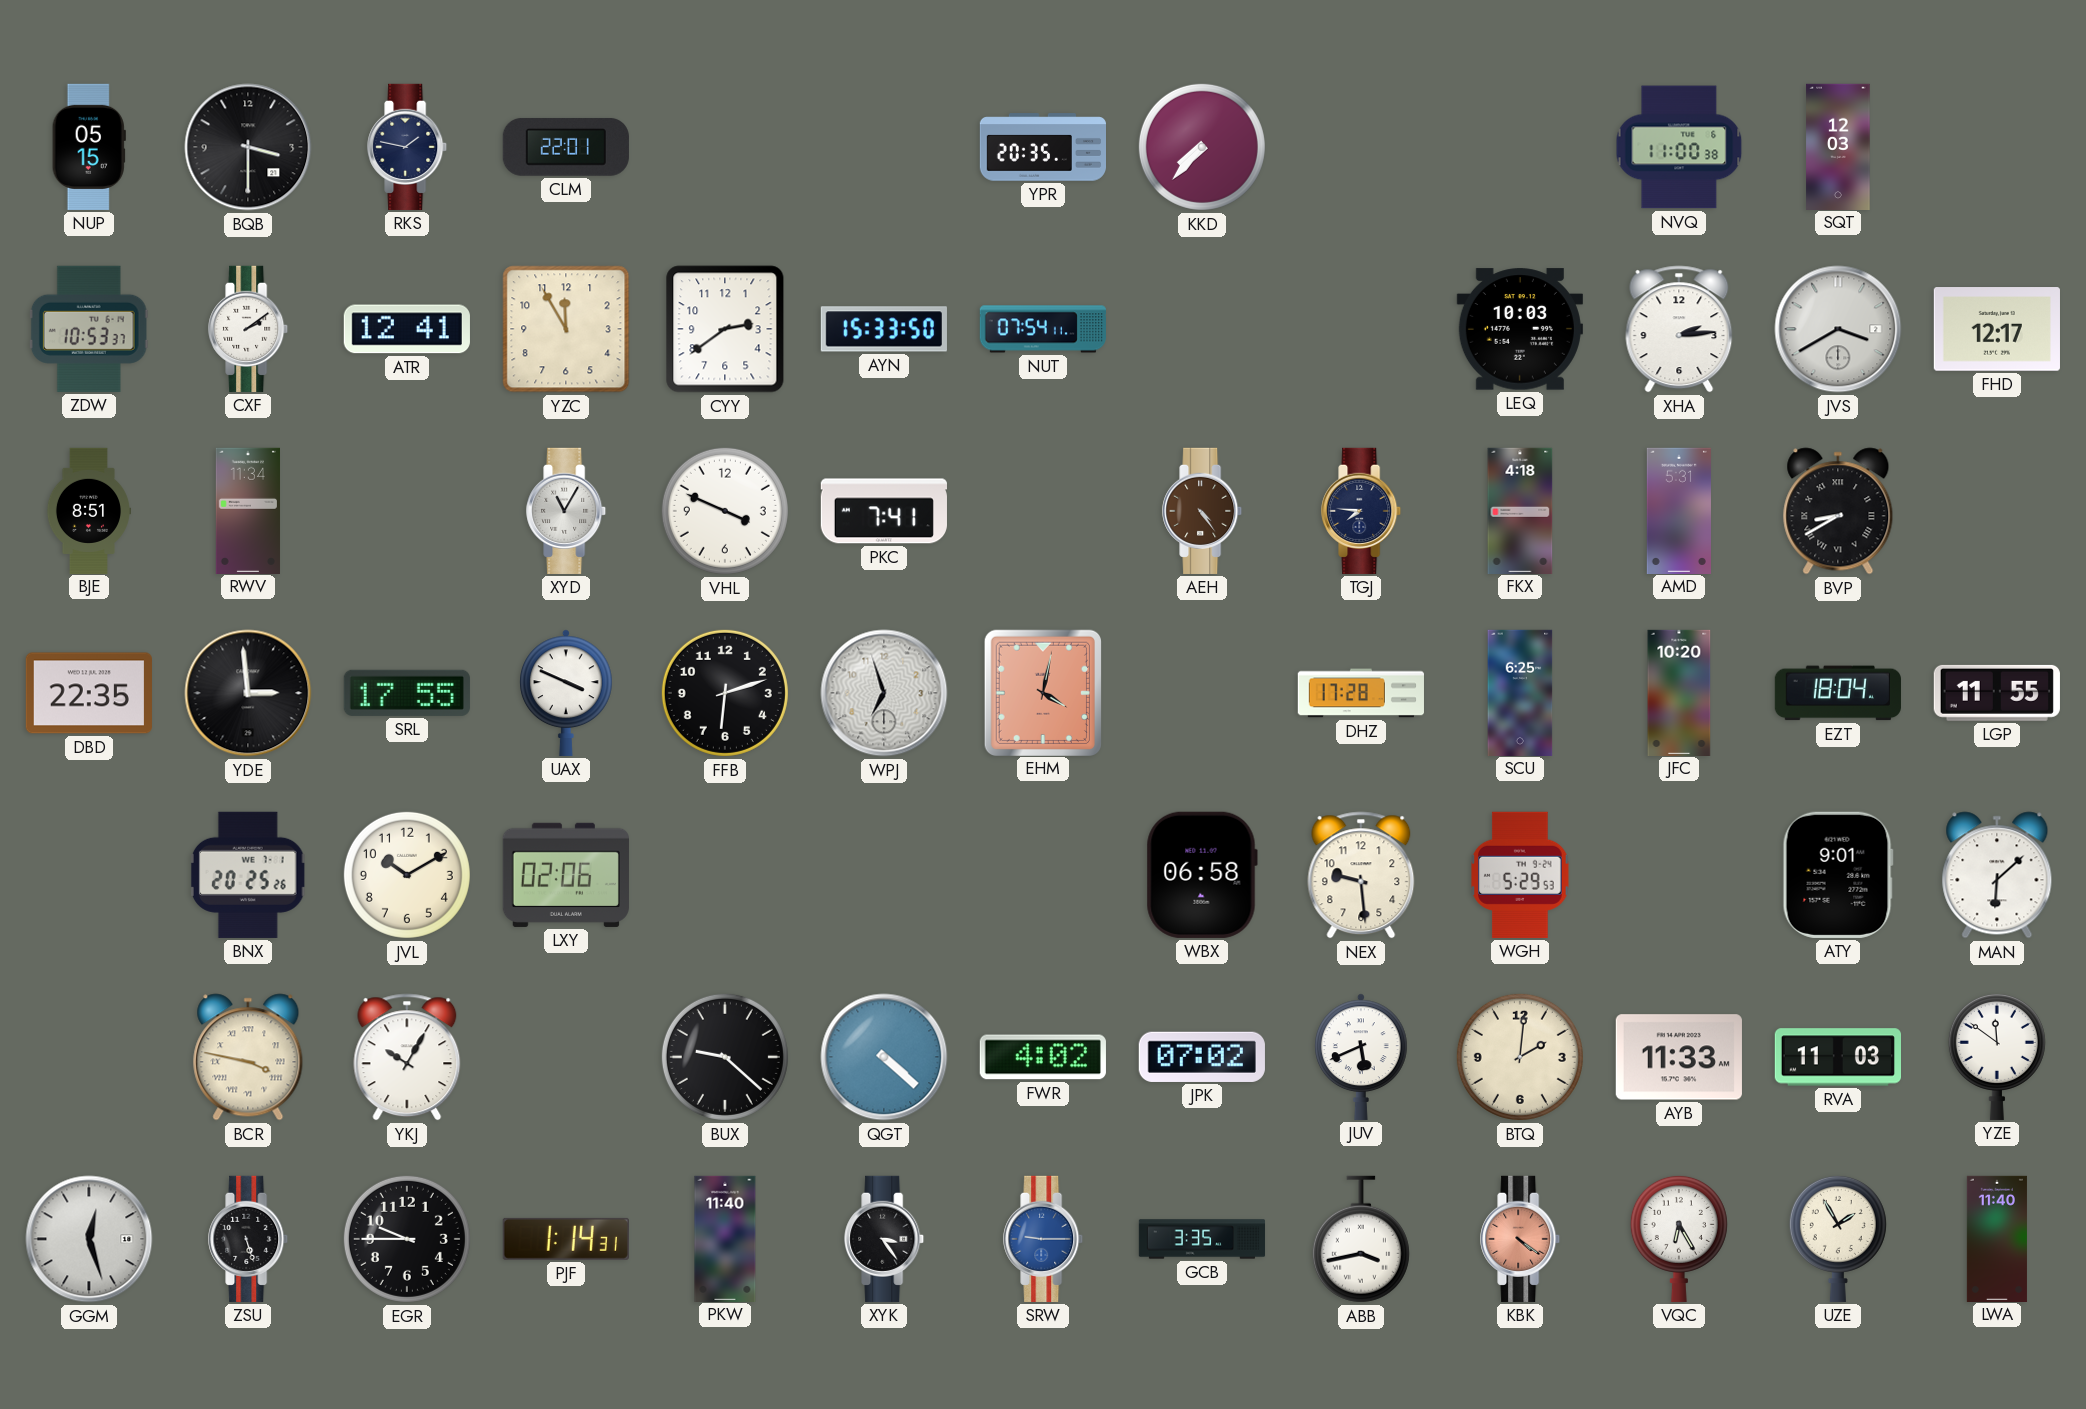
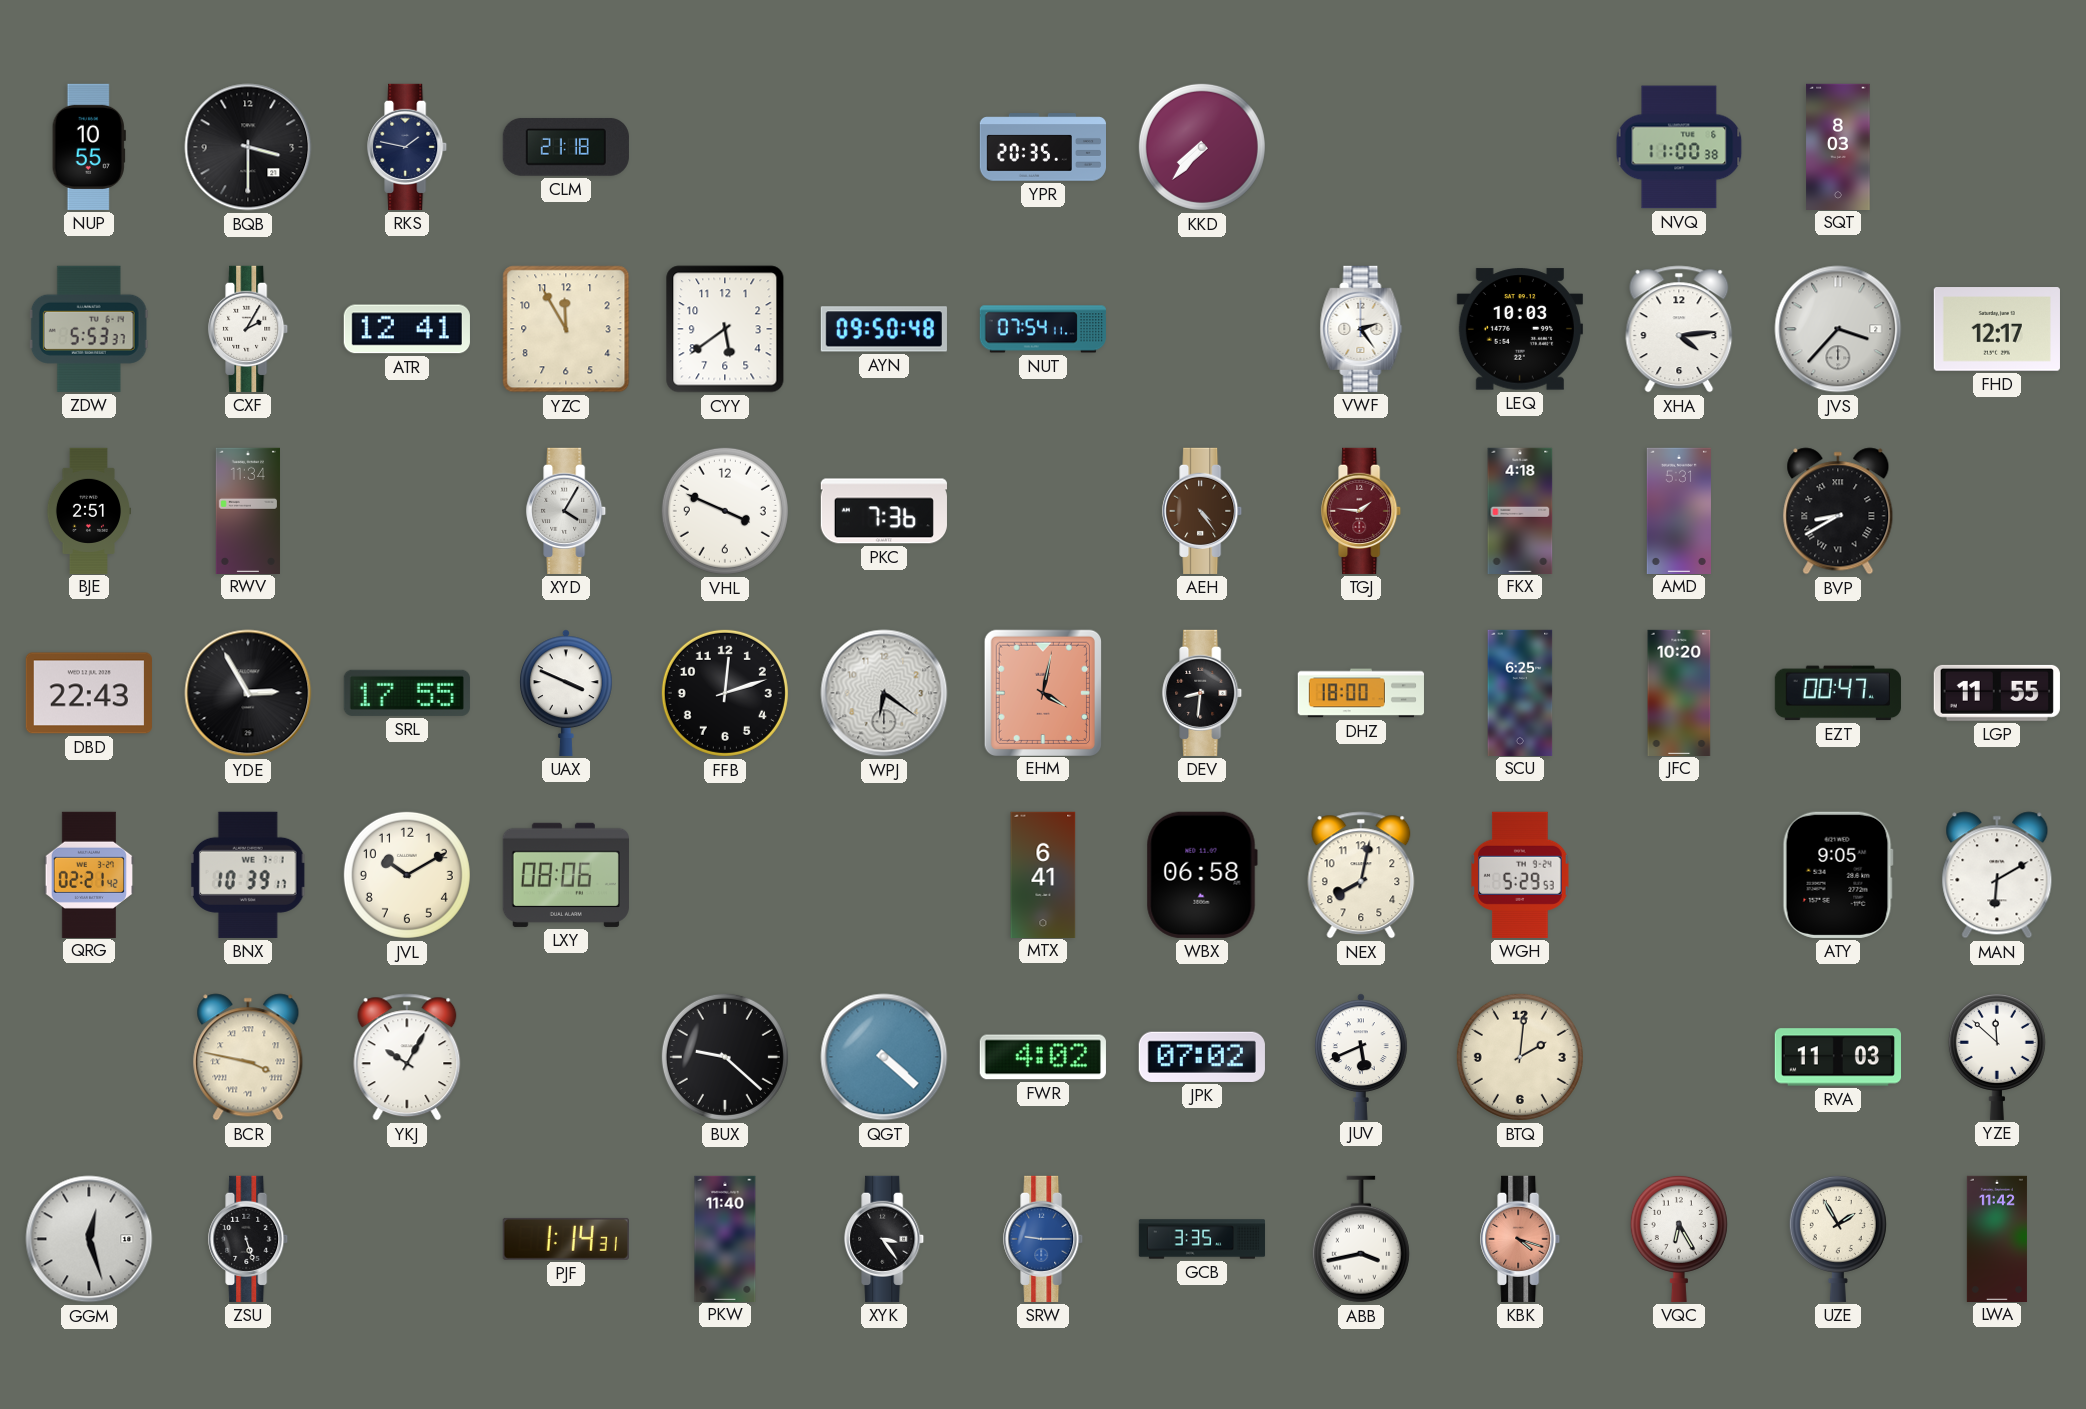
NUP: 05:15 -> 10:55 (89, 147)
CLM: 22:01 -> 21:18 (566, 147)
SQT: 12:03 -> 8:03 (1838, 146)
ZDW: 10:53 -> 5:53 (89, 329)
CXF: 2:09 -> 2:05 (249, 329)
CYY: 2:39 -> 5:39 (725, 329)
AYN: 15:33 -> 09:50 (884, 329)
VWF: none -> 2:24 (1361, 329)
XHA: 2:14 -> 4:14 (1679, 329)
JVS: 3:40 -> 3:37 (1838, 329)
BJE: 8:51 -> 2:51 (88, 510)
XYD: 11:05 -> 4:05 (567, 511)
PKC: 7:41 -> 7:36 (884, 511)
TGJ: 7:46 -> 1:46 (1362, 511)
TGJ dial: navy -> burgundy (1362, 511)
DBD: 22:35 -> 22:43 (89, 693)
YDE: 2:59 -> 2:55 (248, 693)
FFB: 6:12 -> 12:12 (725, 693)
WPJ: 6:57 -> 6:21 (884, 693)
DEV: none -> 8:31 (1203, 693)
DHZ: 17:28 -> 18:00 (1361, 693)
EZT: 18:04 -> 00:47 (1838, 693)
QRG: none -> 02:21 (89, 874)
BNX: 20:25 -> 10:39 (248, 875)
LXY: 02:06 -> 08:06 (566, 875)
MTX: none -> 6:41 (1043, 874)
NEX: 9:29 -> 8:02 (1361, 875)
ATY: 9:01 -> 9:05 (1838, 875)
MAN: 6:08 -> 6:10 (1997, 875)
AYB: 11:33 -> none (1679, 1057)
YZE: 11:51 -> 11:52 (1997, 1056)
EGR: 9:45 -> none (407, 1239)
KBK: 4:21 -> 4:18 (1521, 1239)
LWA: 11:40 -> 11:42 (1997, 1238)
